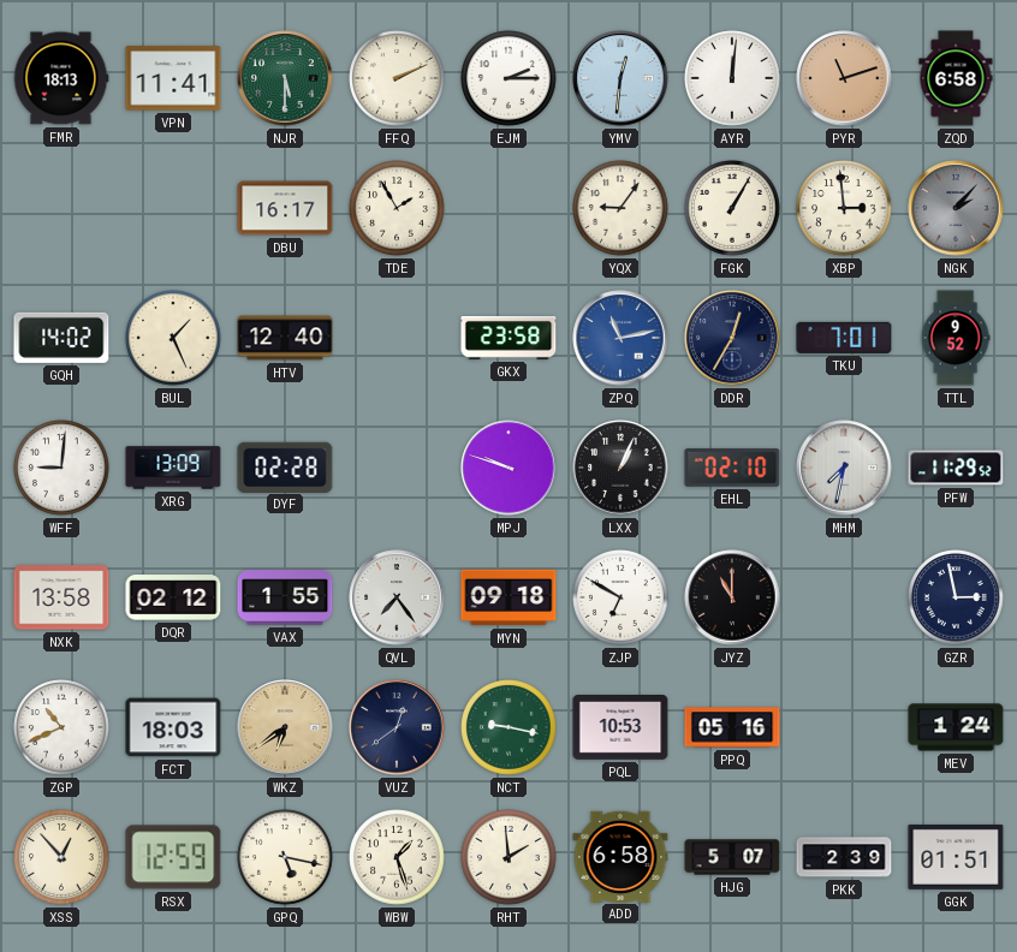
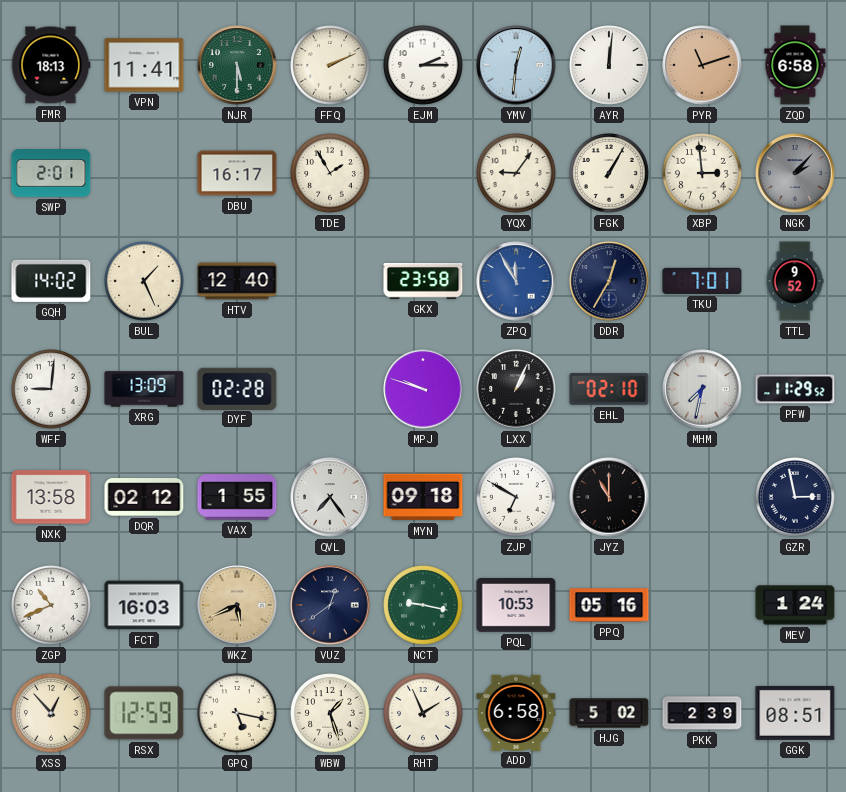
SWP: none -> 2:01 (51, 173)
ZPQ: 11:13 -> 11:55 (516, 281)
FCT: 18:03 -> 16:03 (144, 605)
WKZ: 6:39 -> 5:41 (237, 605)
RHT: 1:59 -> 1:56 (423, 713)
HJG: 5:07 -> 5:02 (609, 713)
GGK: 01:51 -> 08:51 (795, 713)
